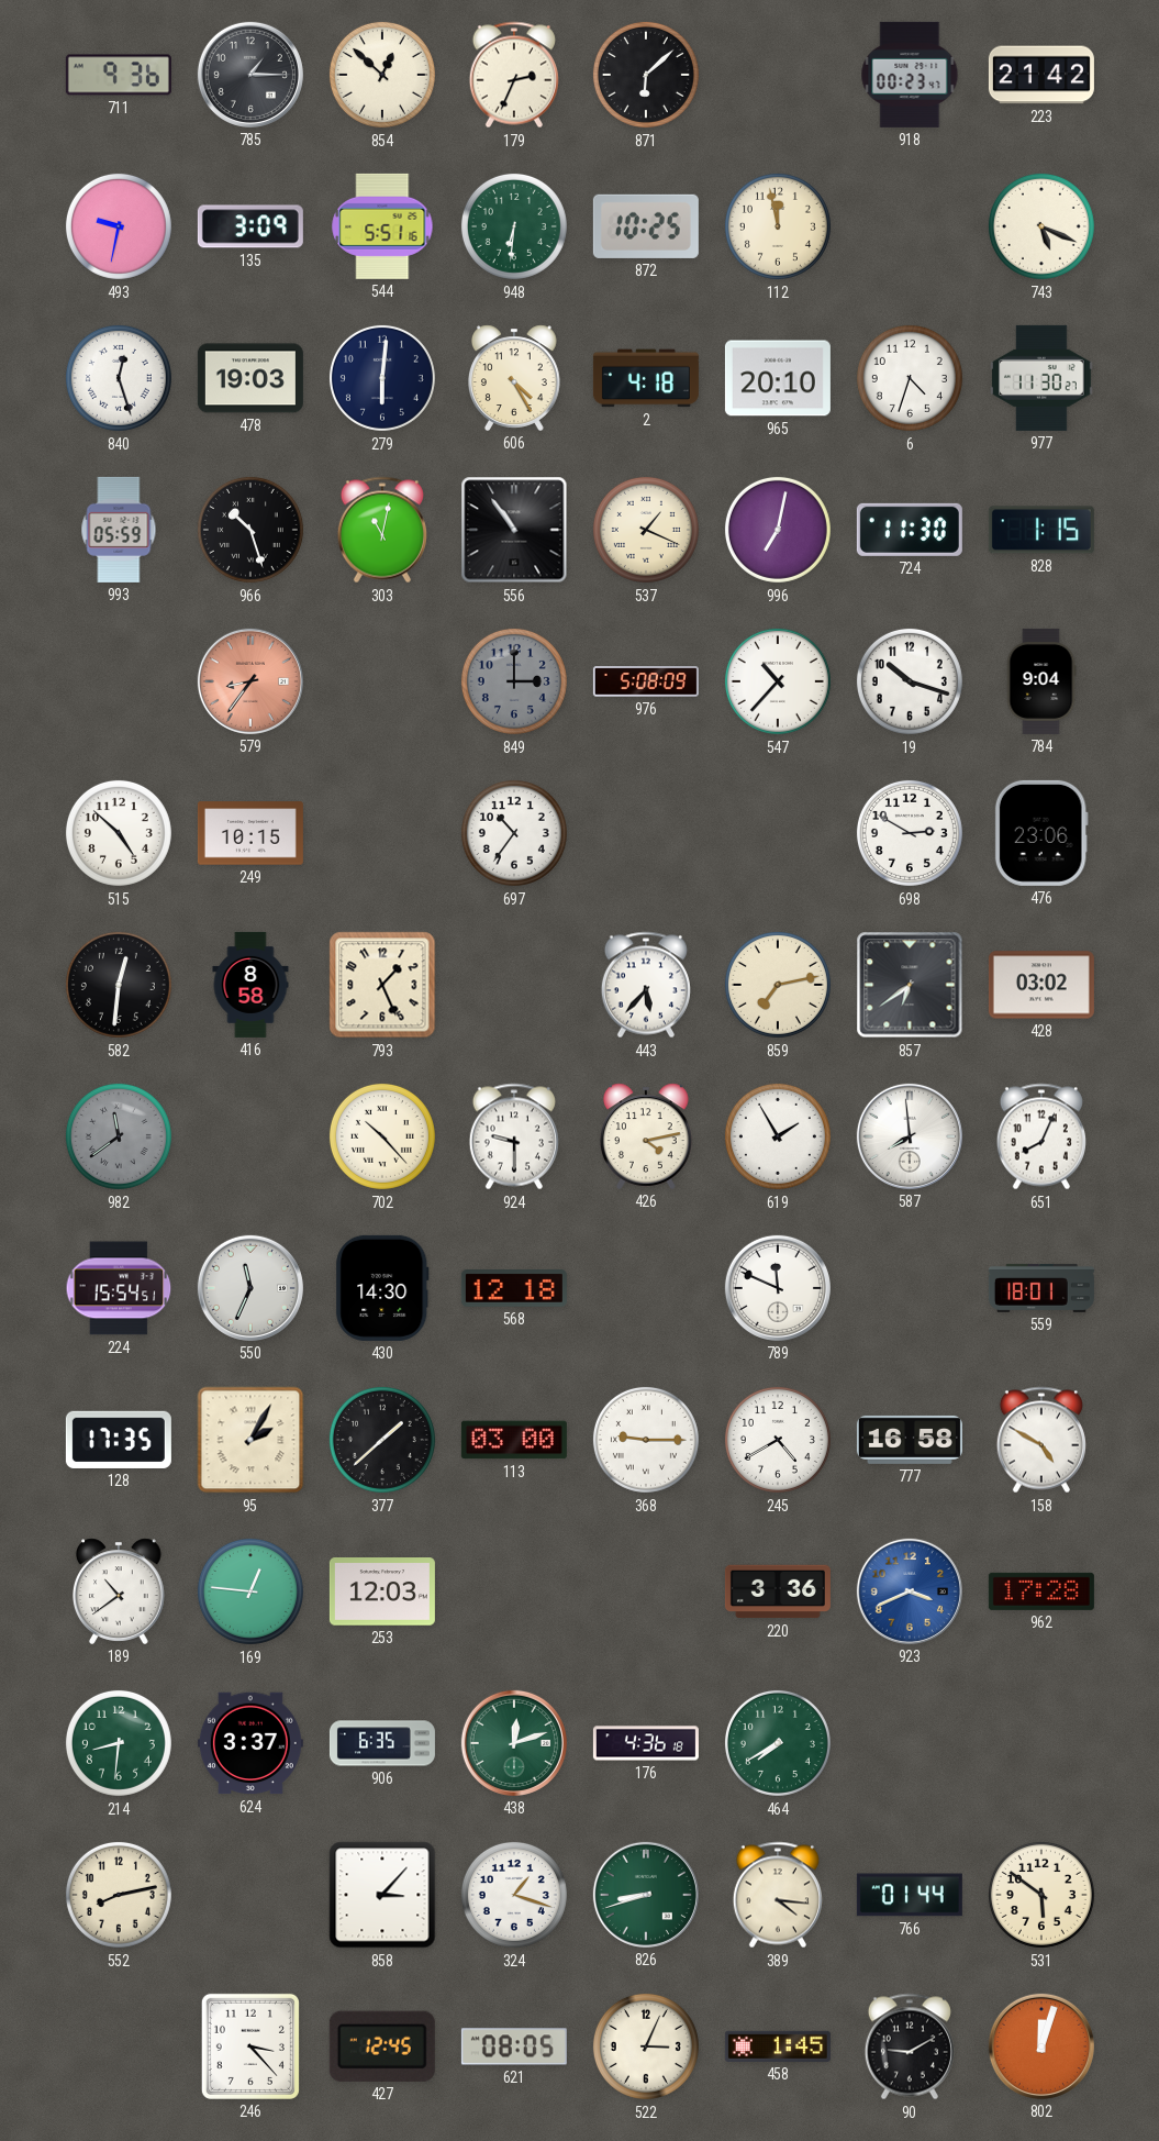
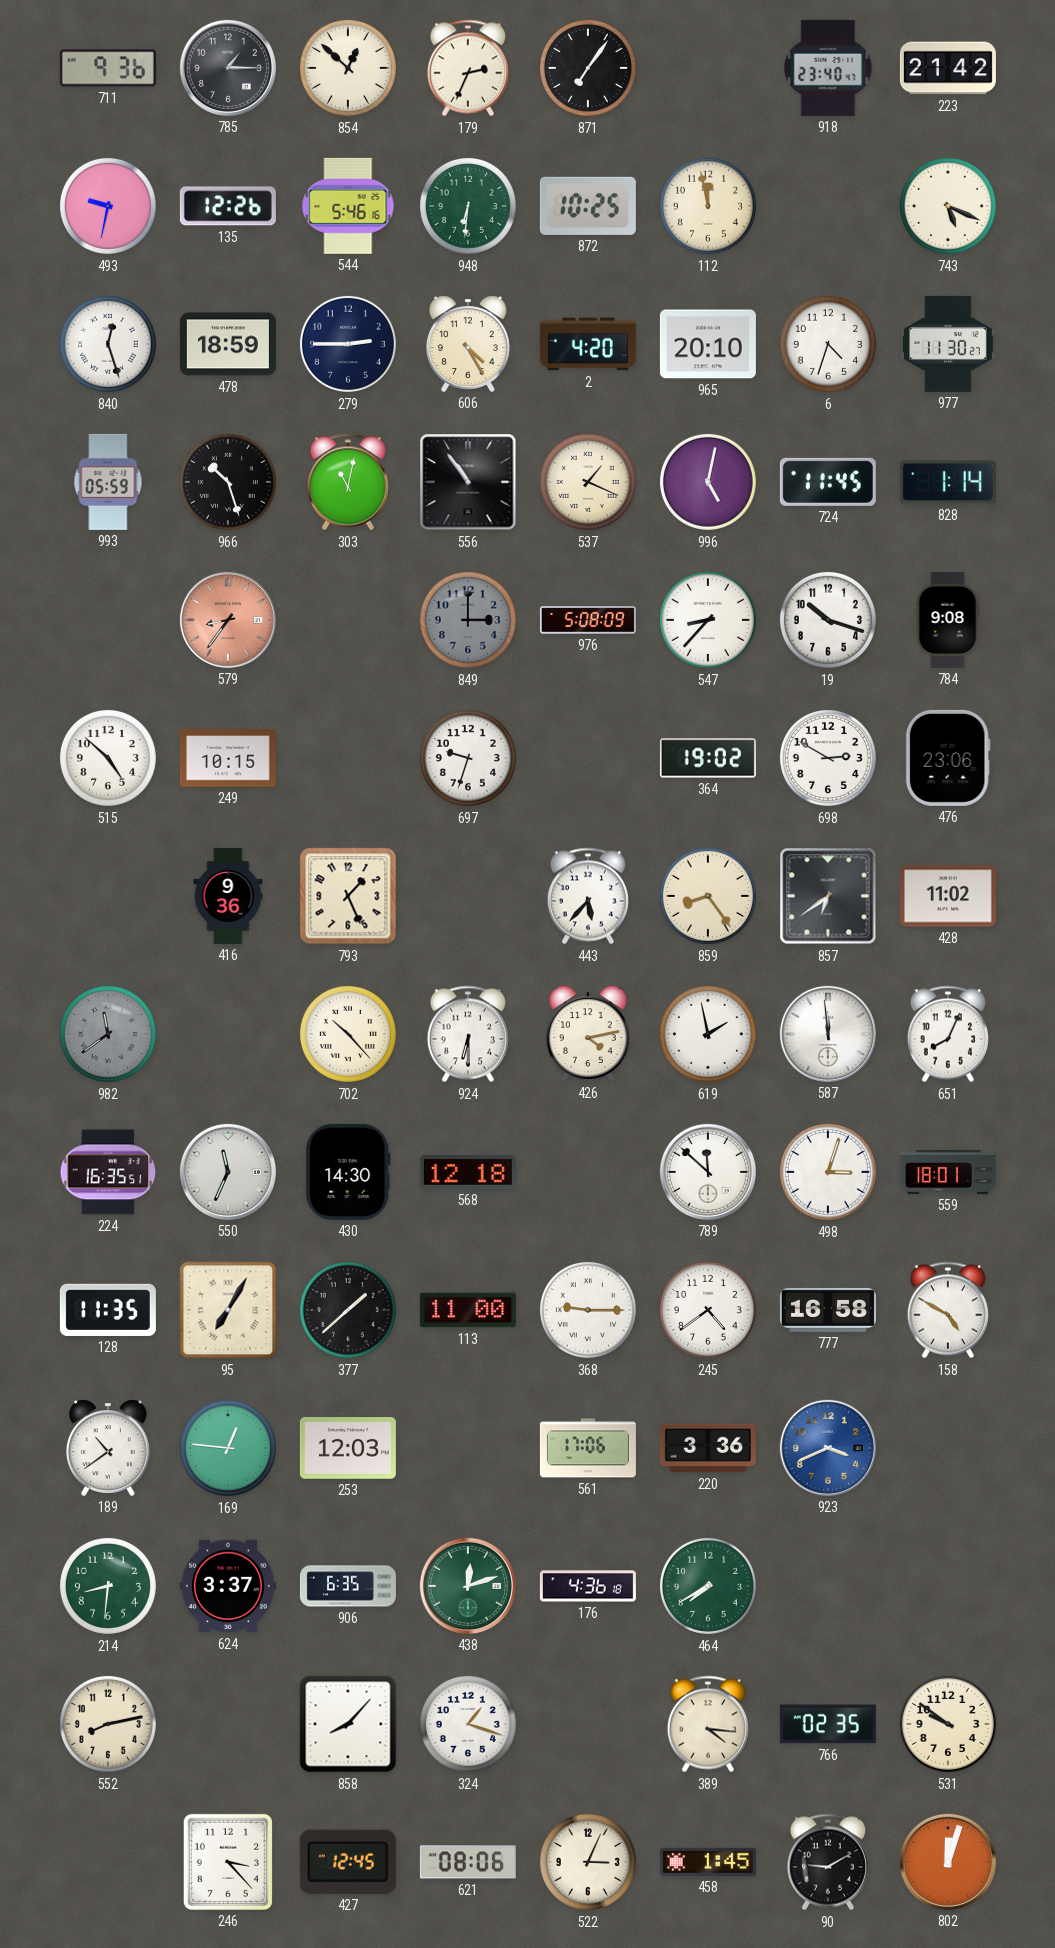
871: 6:08 -> 7:06 (588, 68)
918: 00:23 -> 23:40 (828, 68)
135: 3:09 -> 12:26 (228, 206)
544: 5:51 -> 5:46 (348, 206)
478: 19:03 -> 18:59 (228, 344)
279: 6:01 -> 2:45 (348, 344)
2: 4:18 -> 4:20 (588, 344)
996: 7:02 -> 5:02 (708, 482)
724: 11:30 -> 11:45 (828, 482)
828: 1:15 -> 1:14 (948, 482)
547: 10:37 -> 8:37 (708, 620)
784: 9:04 -> 9:08 (948, 620)
697: 10:36 -> 9:33 (468, 758)
364: none -> 19:02 (708, 758)
582: 12:31 -> none (119, 985)
416: 8:58 -> 9:36 (228, 896)
859: 7:13 -> 8:24 (708, 896)
428: 03:02 -> 11:02 (948, 896)
924: 9:30 -> 6:30 (468, 1034)
619: 1:55 -> 1:58 (708, 1034)
587: 7:59 -> 11:59 (828, 1034)
224: 15:54 -> 16:35 (108, 1172)
789: 11:49 -> 11:52 (708, 1172)
498: none -> 3:03 (828, 1172)
128: 17:35 -> 11:35 (108, 1310)
95: 2:05 -> 7:05 (228, 1310)
113: 03:00 -> 11:00 (468, 1310)
245: 4:40 -> 4:39 (708, 1310)
561: none -> 17:06 (588, 1448)
962: 17:28 -> none (1041, 1591)
858: 3:07 -> 8:07 (348, 1724)
826: 8:42 -> none (646, 1895)
766: 01:44 -> 02:35 (828, 1724)
531: 5:51 -> 9:51 (948, 1724)
621: 08:05 -> 08:06 (468, 1862)
